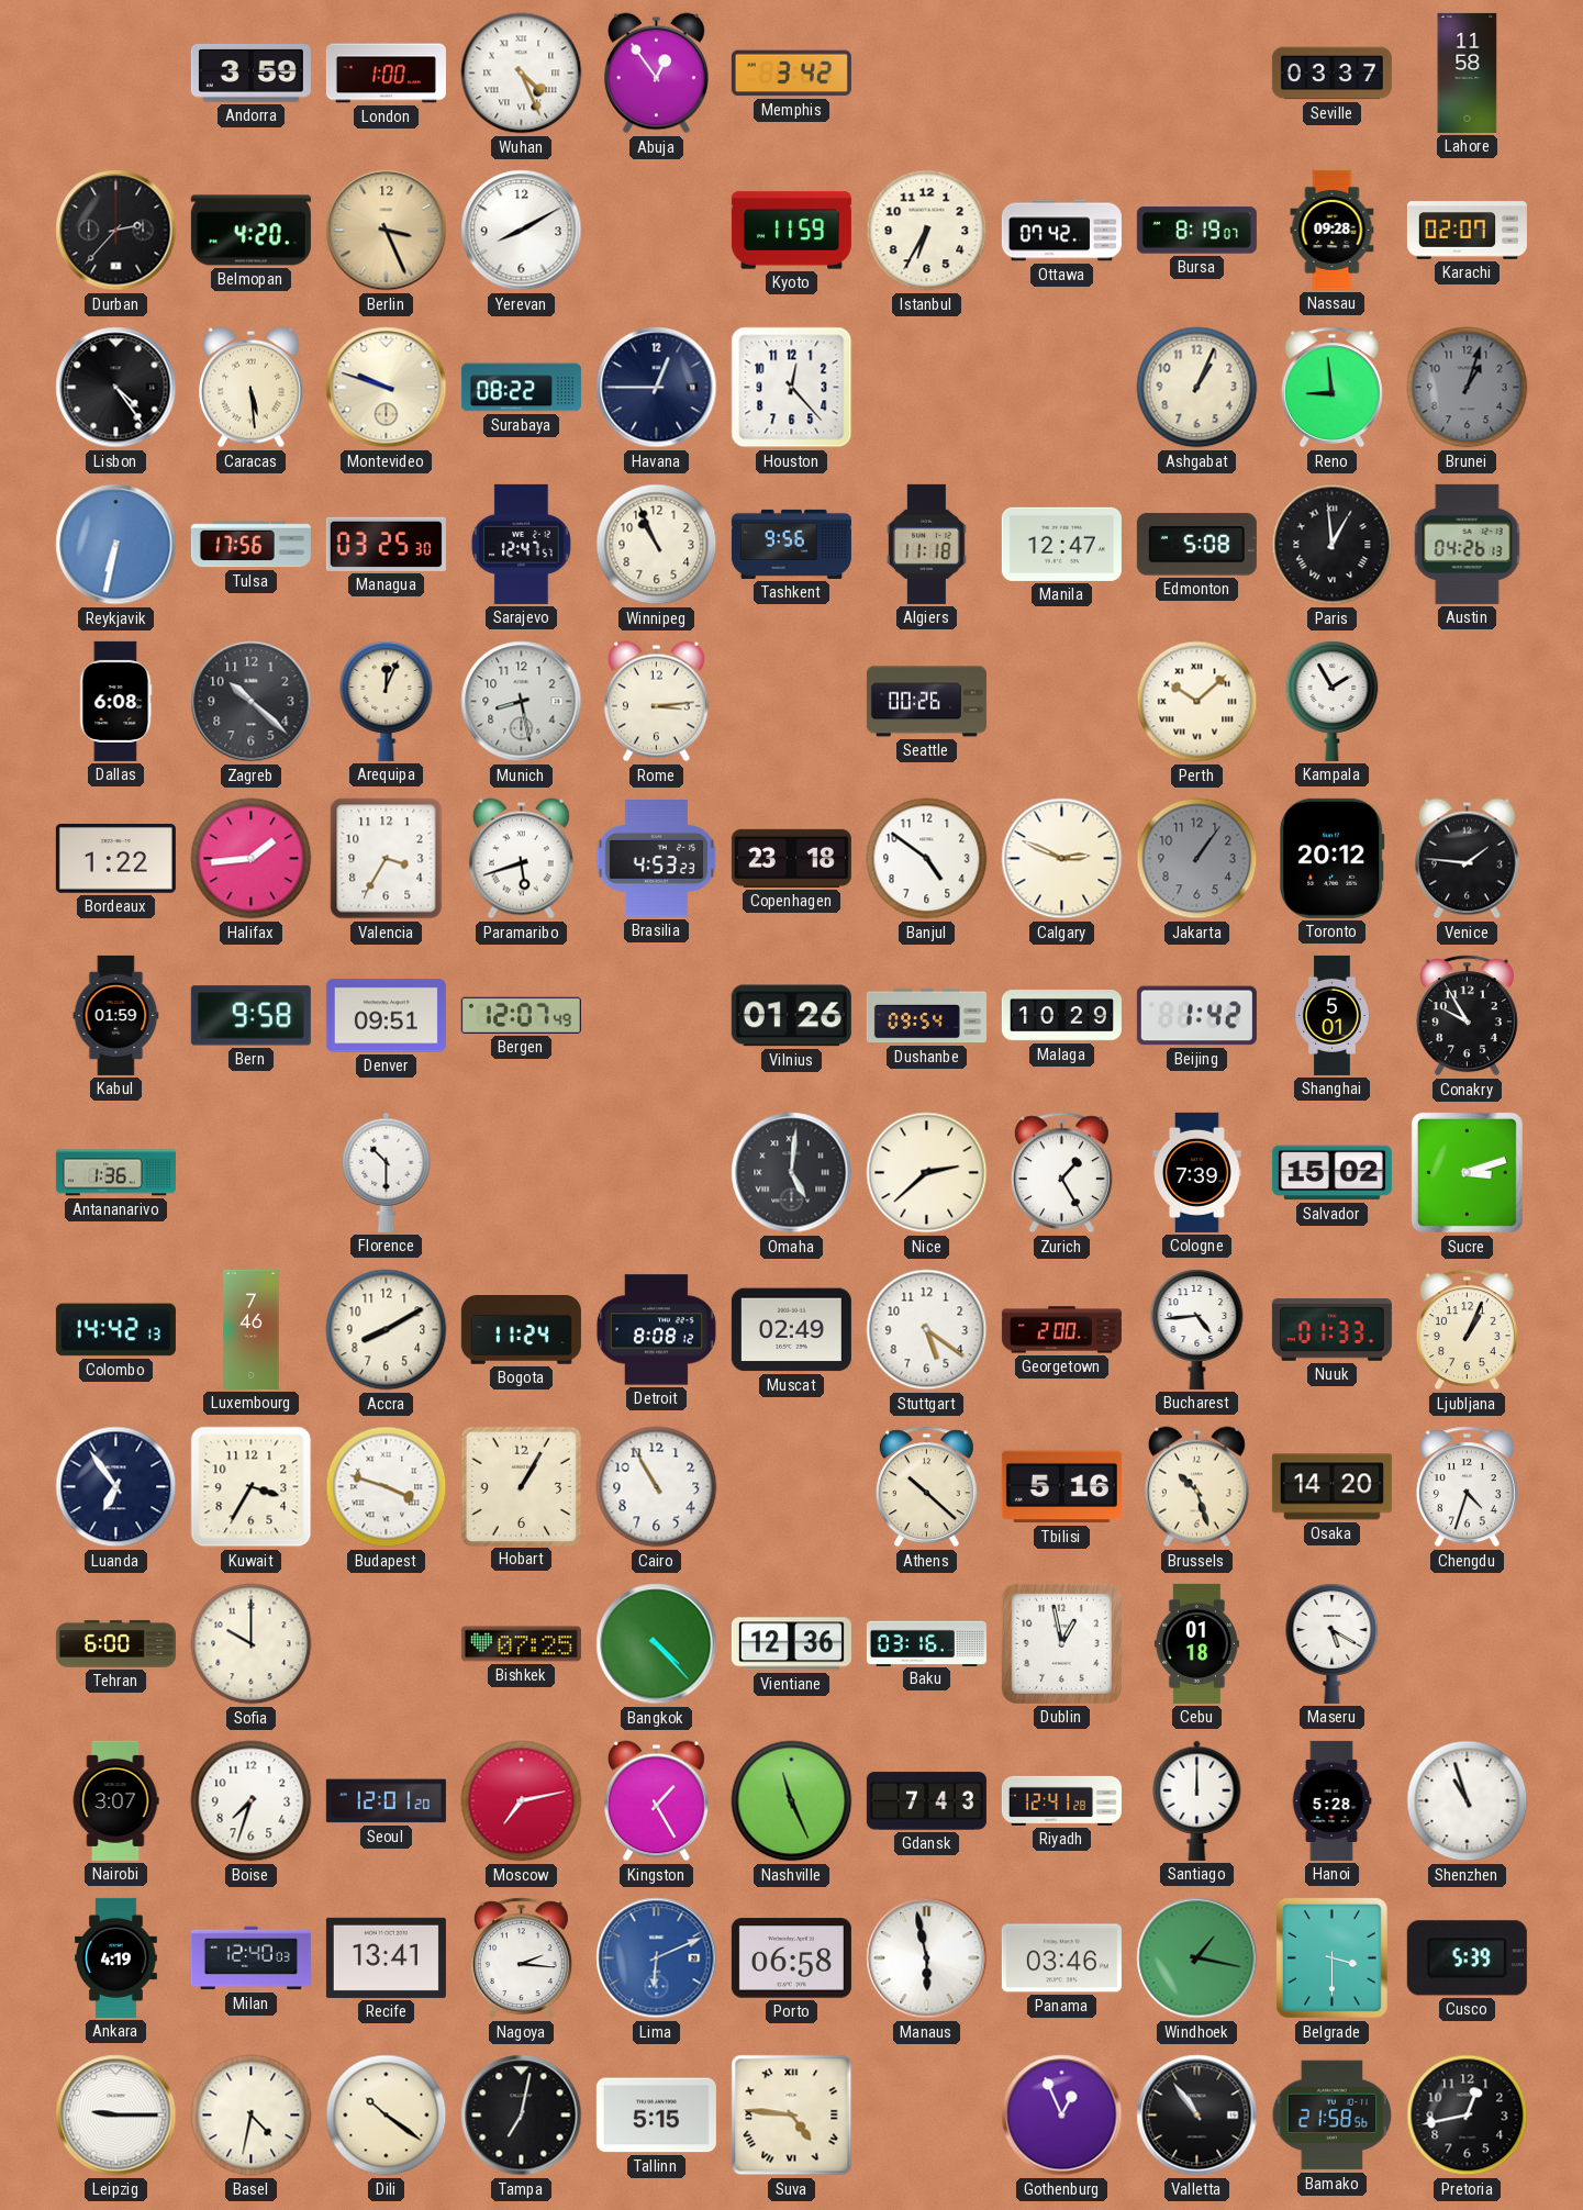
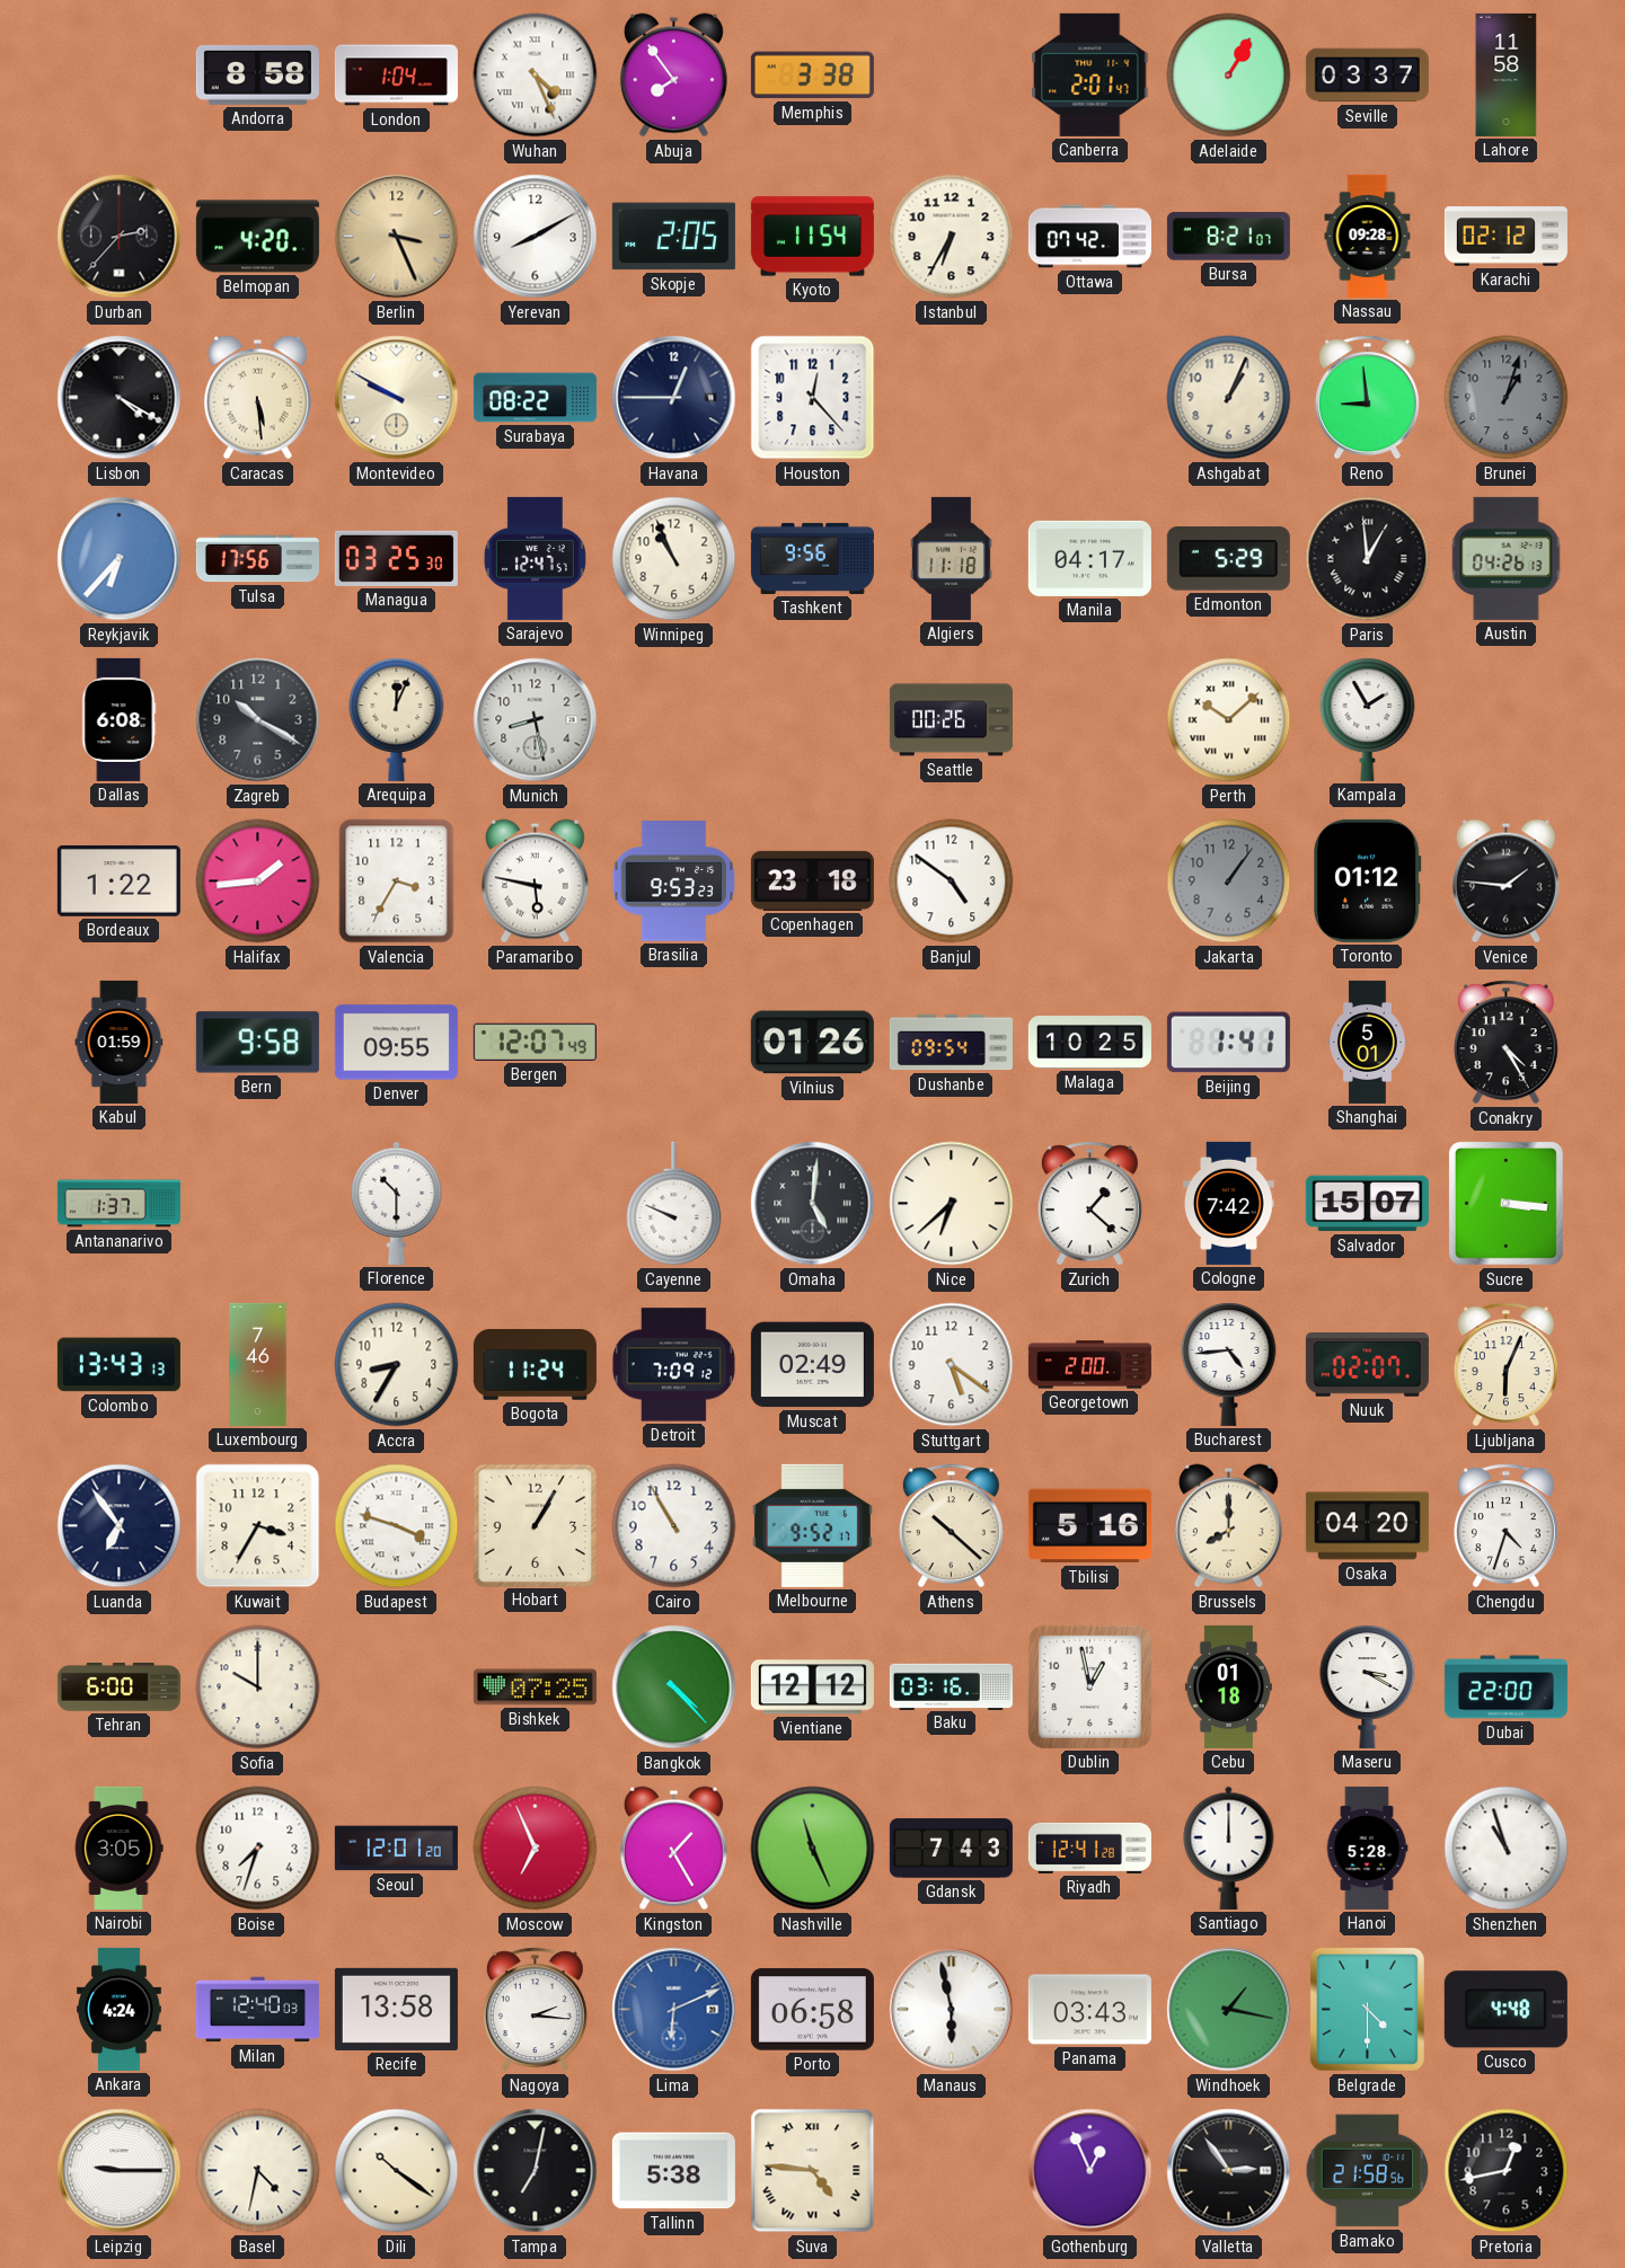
Andorra: 3:59 -> 8:58 (257, 74)
London: 1:00 -> 1:04 (396, 76)
Abuja: 12:54 -> 7:54 (673, 76)
Memphis: 3:42 -> 3:38 (812, 76)
Canberra: none -> 2:01 (1090, 74)
Adelaide: none -> 1:05 (1229, 76)
Skopje: none -> 2:05 (673, 237)
Kyoto: 11:59 -> 11:54 (812, 237)
Bursa: 8:19 -> 8:21 (1228, 237)
Karachi: 02:07 -> 02:12 (1505, 237)
Lisbon: 4:24 -> 4:20 (120, 398)
Montevideo: 9:48 -> 9:50 (397, 398)
Reykjavik: 6:32 -> 6:37 (120, 559)
Manila: 12:47 -> 04:17 (1089, 558)
Edmonton: 5:08 -> 5:29 (1228, 559)
Zagreb: 10:22 -> 10:20 (258, 720)
Rome: 3:14 -> none (656, 702)
Paramaribo: 5:42 -> 5:47 (535, 881)
Brasilia: 4:53 -> 9:53 (674, 881)
Calgary: 2:49 -> none (1062, 859)
Toronto: 20:12 -> 01:12 (1368, 880)
Denver: 09:51 -> 09:55 (396, 1043)
Malaga: 10:29 -> 10:25 (1089, 1043)
Beijing: 1:42 -> 1:41 (1228, 1043)
Conakry: 9:55 -> 4:25 (1505, 1043)
Antananarivo: 1:36 -> 1:37 (118, 1204)
Cayenne: none -> 9:49 (674, 1204)
Nice: 2:38 -> 6:38 (952, 1204)
Zurich: 1:25 -> 1:22 (1089, 1204)
Cologne: 7:39 -> 7:42 (1229, 1203)
Salvador: 15:02 -> 15:07 (1367, 1204)
Sucre: 3:12 -> 3:16 (1505, 1203)
Colombo: 14:42 -> 13:43 (118, 1365)
Accra: 8:10 -> 8:35 (397, 1365)
Detroit: 8:08 -> 7:09 (673, 1365)
Nuuk: 01:33 -> 02:07 (1367, 1365)
Ljubljana: 1:04 -> 6:04 (1505, 1365)
Melbourne: none -> 9:52 (812, 1525)
Brussels: 10:27 -> 8:00 (1228, 1526)
Osaka: 14:20 -> 04:20 (1367, 1526)
Vientiane: 12:36 -> 12:12 (812, 1687)
Maseru: 5:20 -> 3:20 (1368, 1686)
Dubai: none -> 22:00 (1505, 1687)
Nairobi: 3:07 -> 3:05 (118, 1848)
Moscow: 7:13 -> 6:56 (536, 1849)
Ankara: 4:19 -> 4:24 (120, 2009)
Recife: 13:41 -> 13:58 (396, 2009)
Panama: 03:46 -> 03:43 (1089, 2010)
Belgrade: 3:30 -> 4:30 (1367, 2009)
Cusco: 5:39 -> 4:48 (1505, 2010)
Tallinn: 5:15 -> 5:38 (673, 2171)
Valletta: 10:54 -> 2:54 (1229, 2171)
